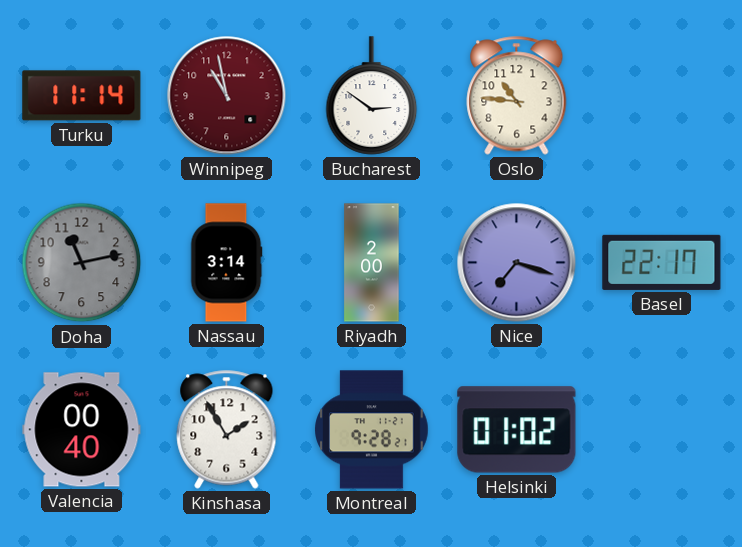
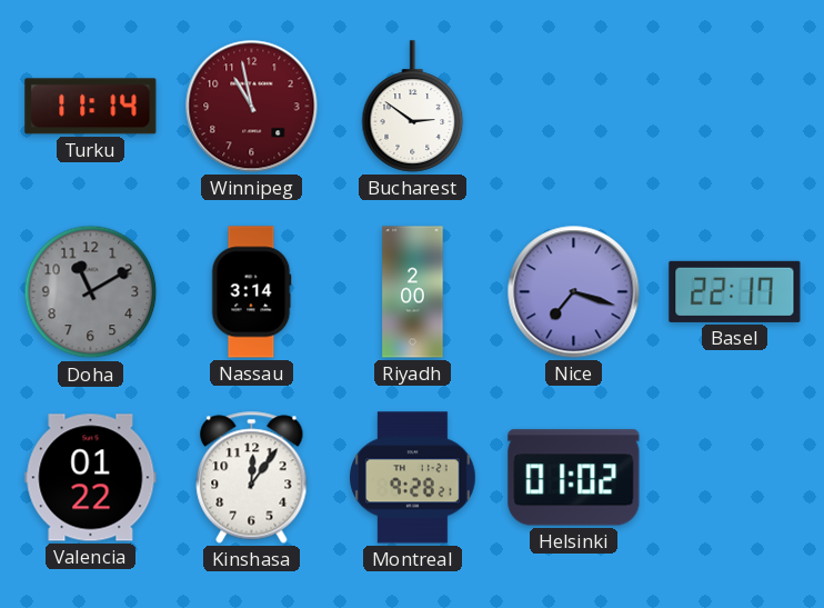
Oslo: 10:46 -> none (517, 96)
Doha: 11:13 -> 11:10 (91, 292)
Valencia: 00:40 -> 01:22 (91, 478)
Kinshasa: 1:55 -> 12:06 (252, 478)
